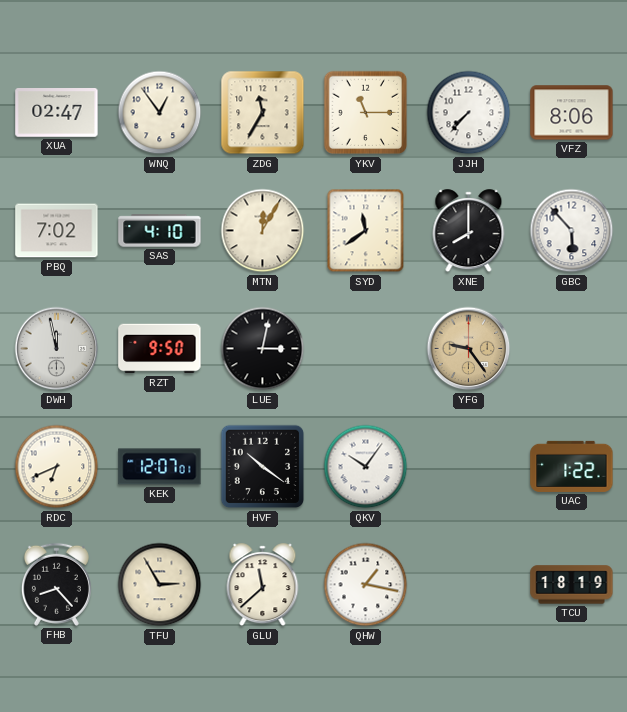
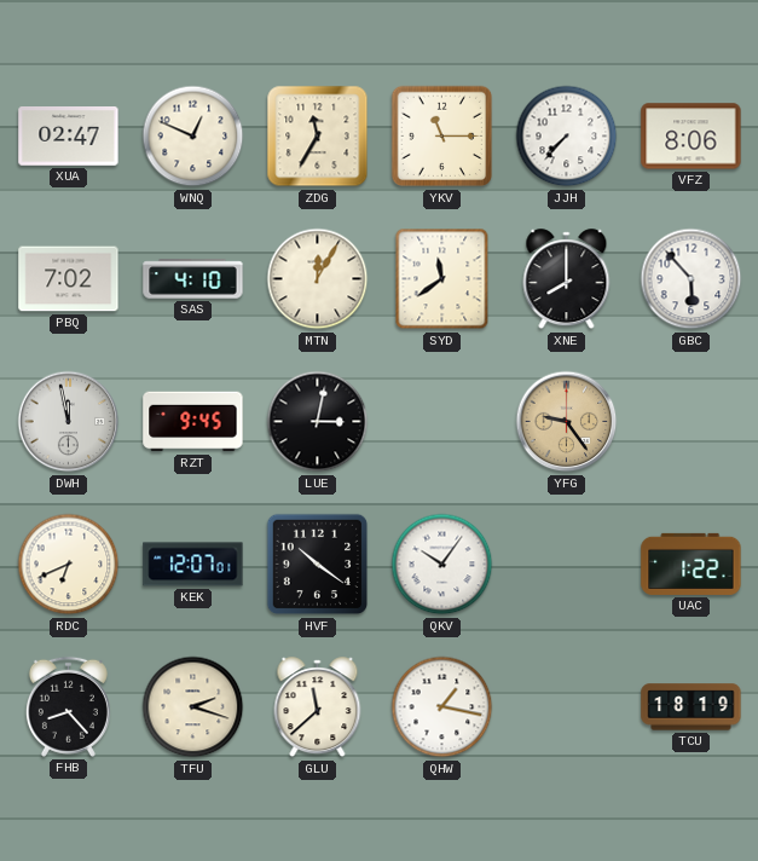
WNQ: 12:54 -> 12:49 (193, 137)
RZT: 9:50 -> 9:45 (193, 422)
TFU: 2:55 -> 2:18 (193, 707)
